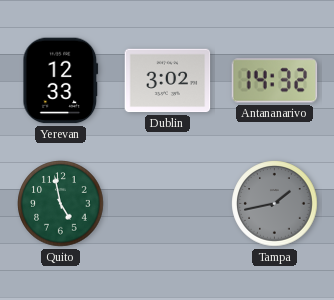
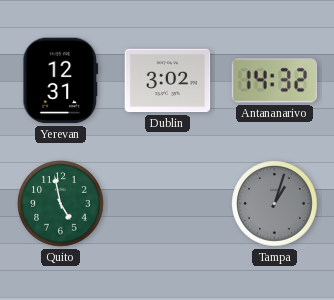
Yerevan: 12:33 -> 12:31 (61, 81)
Tampa: 1:43 -> 1:03 (275, 204)
